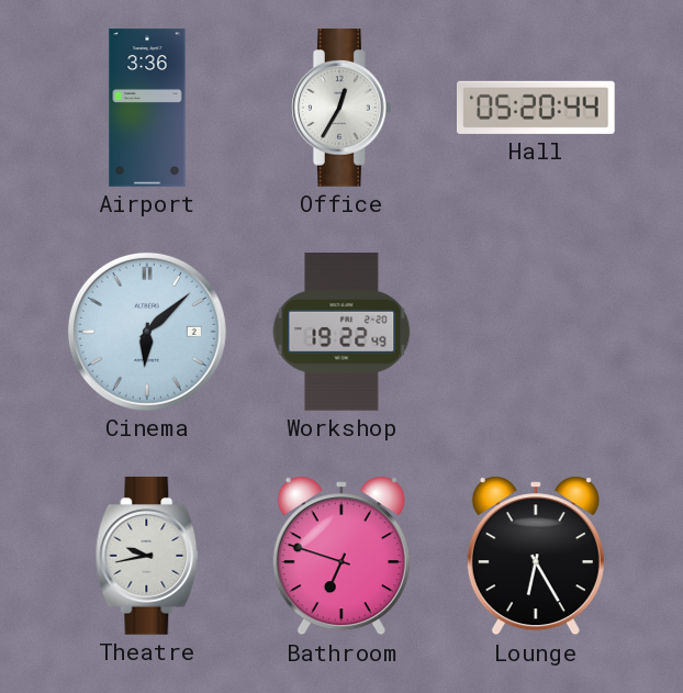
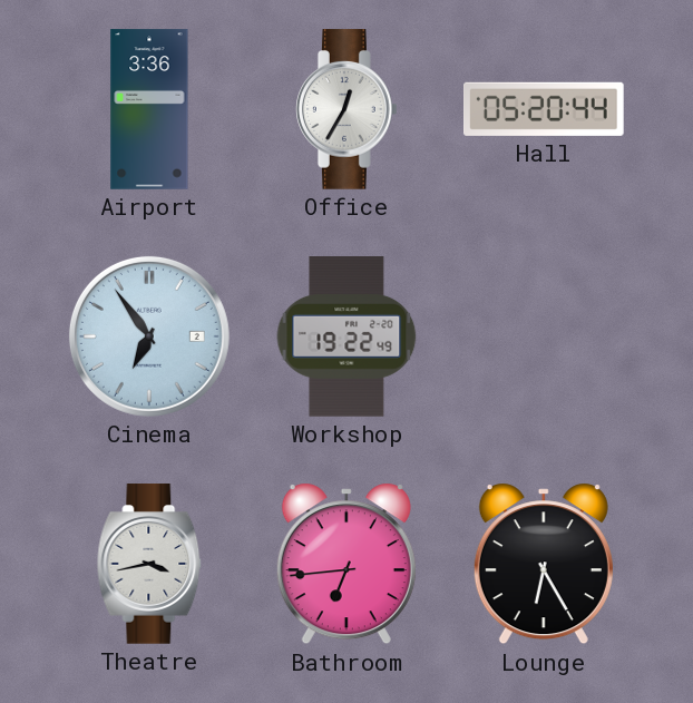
Cinema: 6:08 -> 6:54 (149, 336)
Theatre: 9:43 -> 3:43 (149, 564)
Bathroom: 6:48 -> 6:44 (346, 564)
